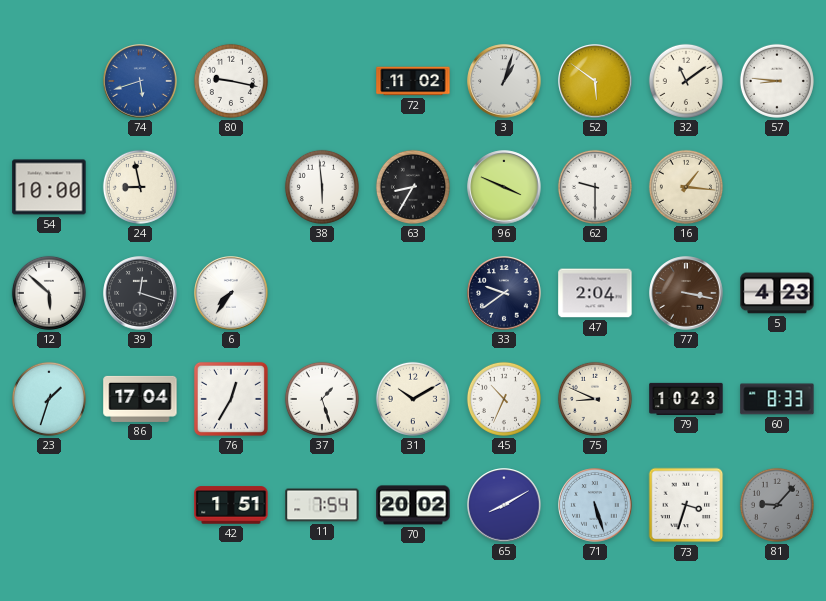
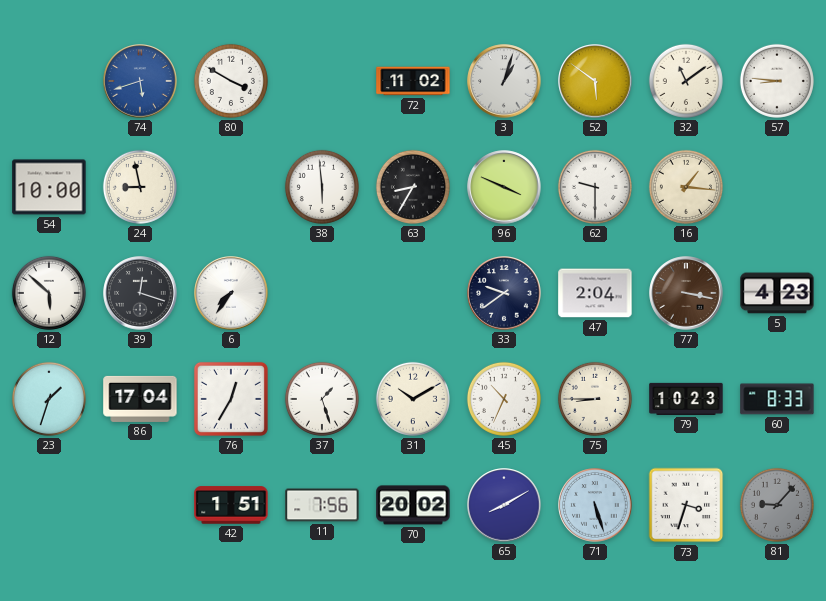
80: 9:17 -> 3:50 (231, 81)
75: 8:49 -> 8:45 (595, 399)
11: 7:54 -> 7:56 (322, 505)
